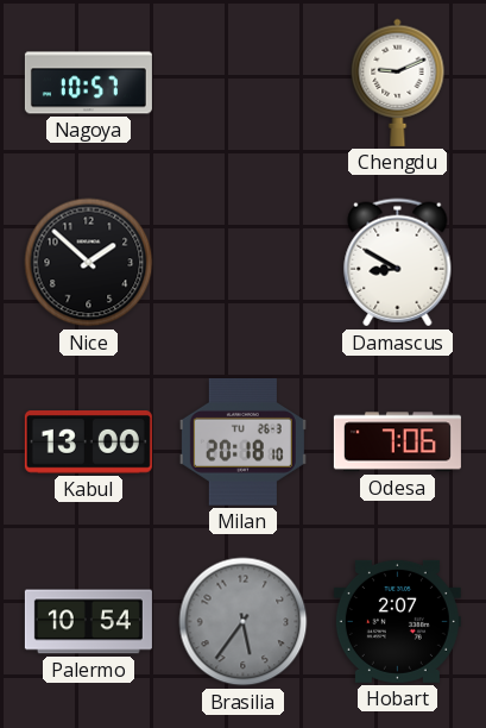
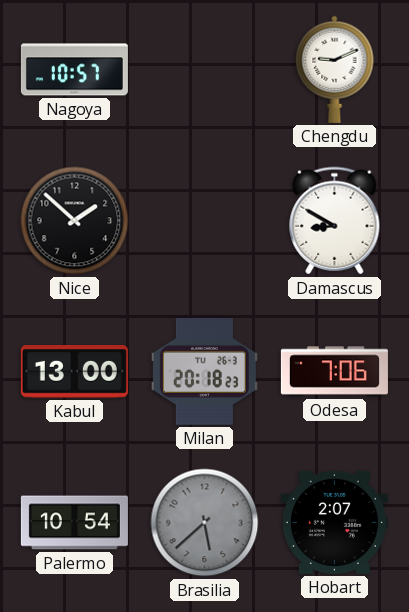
Milan: 20:18:10 -> 20:18:23 (204, 372)
Brasilia: 5:36 -> 5:38 (205, 523)
